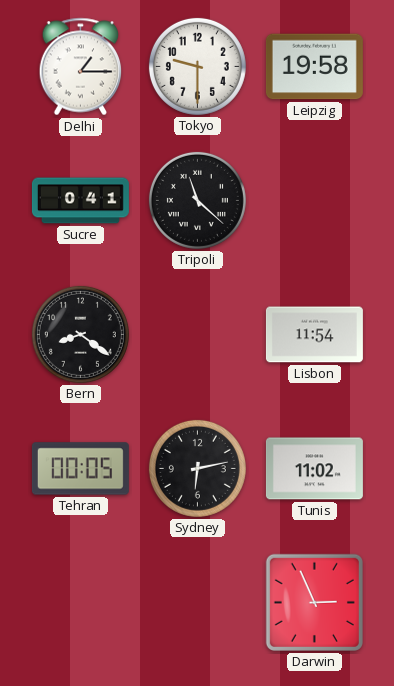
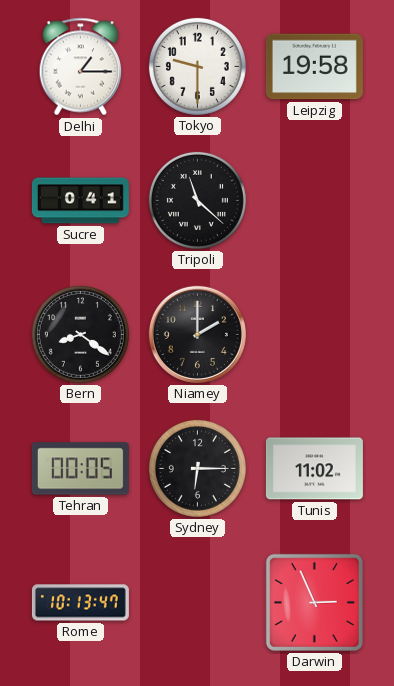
Niamey: none -> 2:00 (197, 334)
Lisbon: 11:54 -> none (314, 335)
Sydney: 6:13 -> 6:15 (197, 468)
Rome: none -> 10:13 (80, 603)
